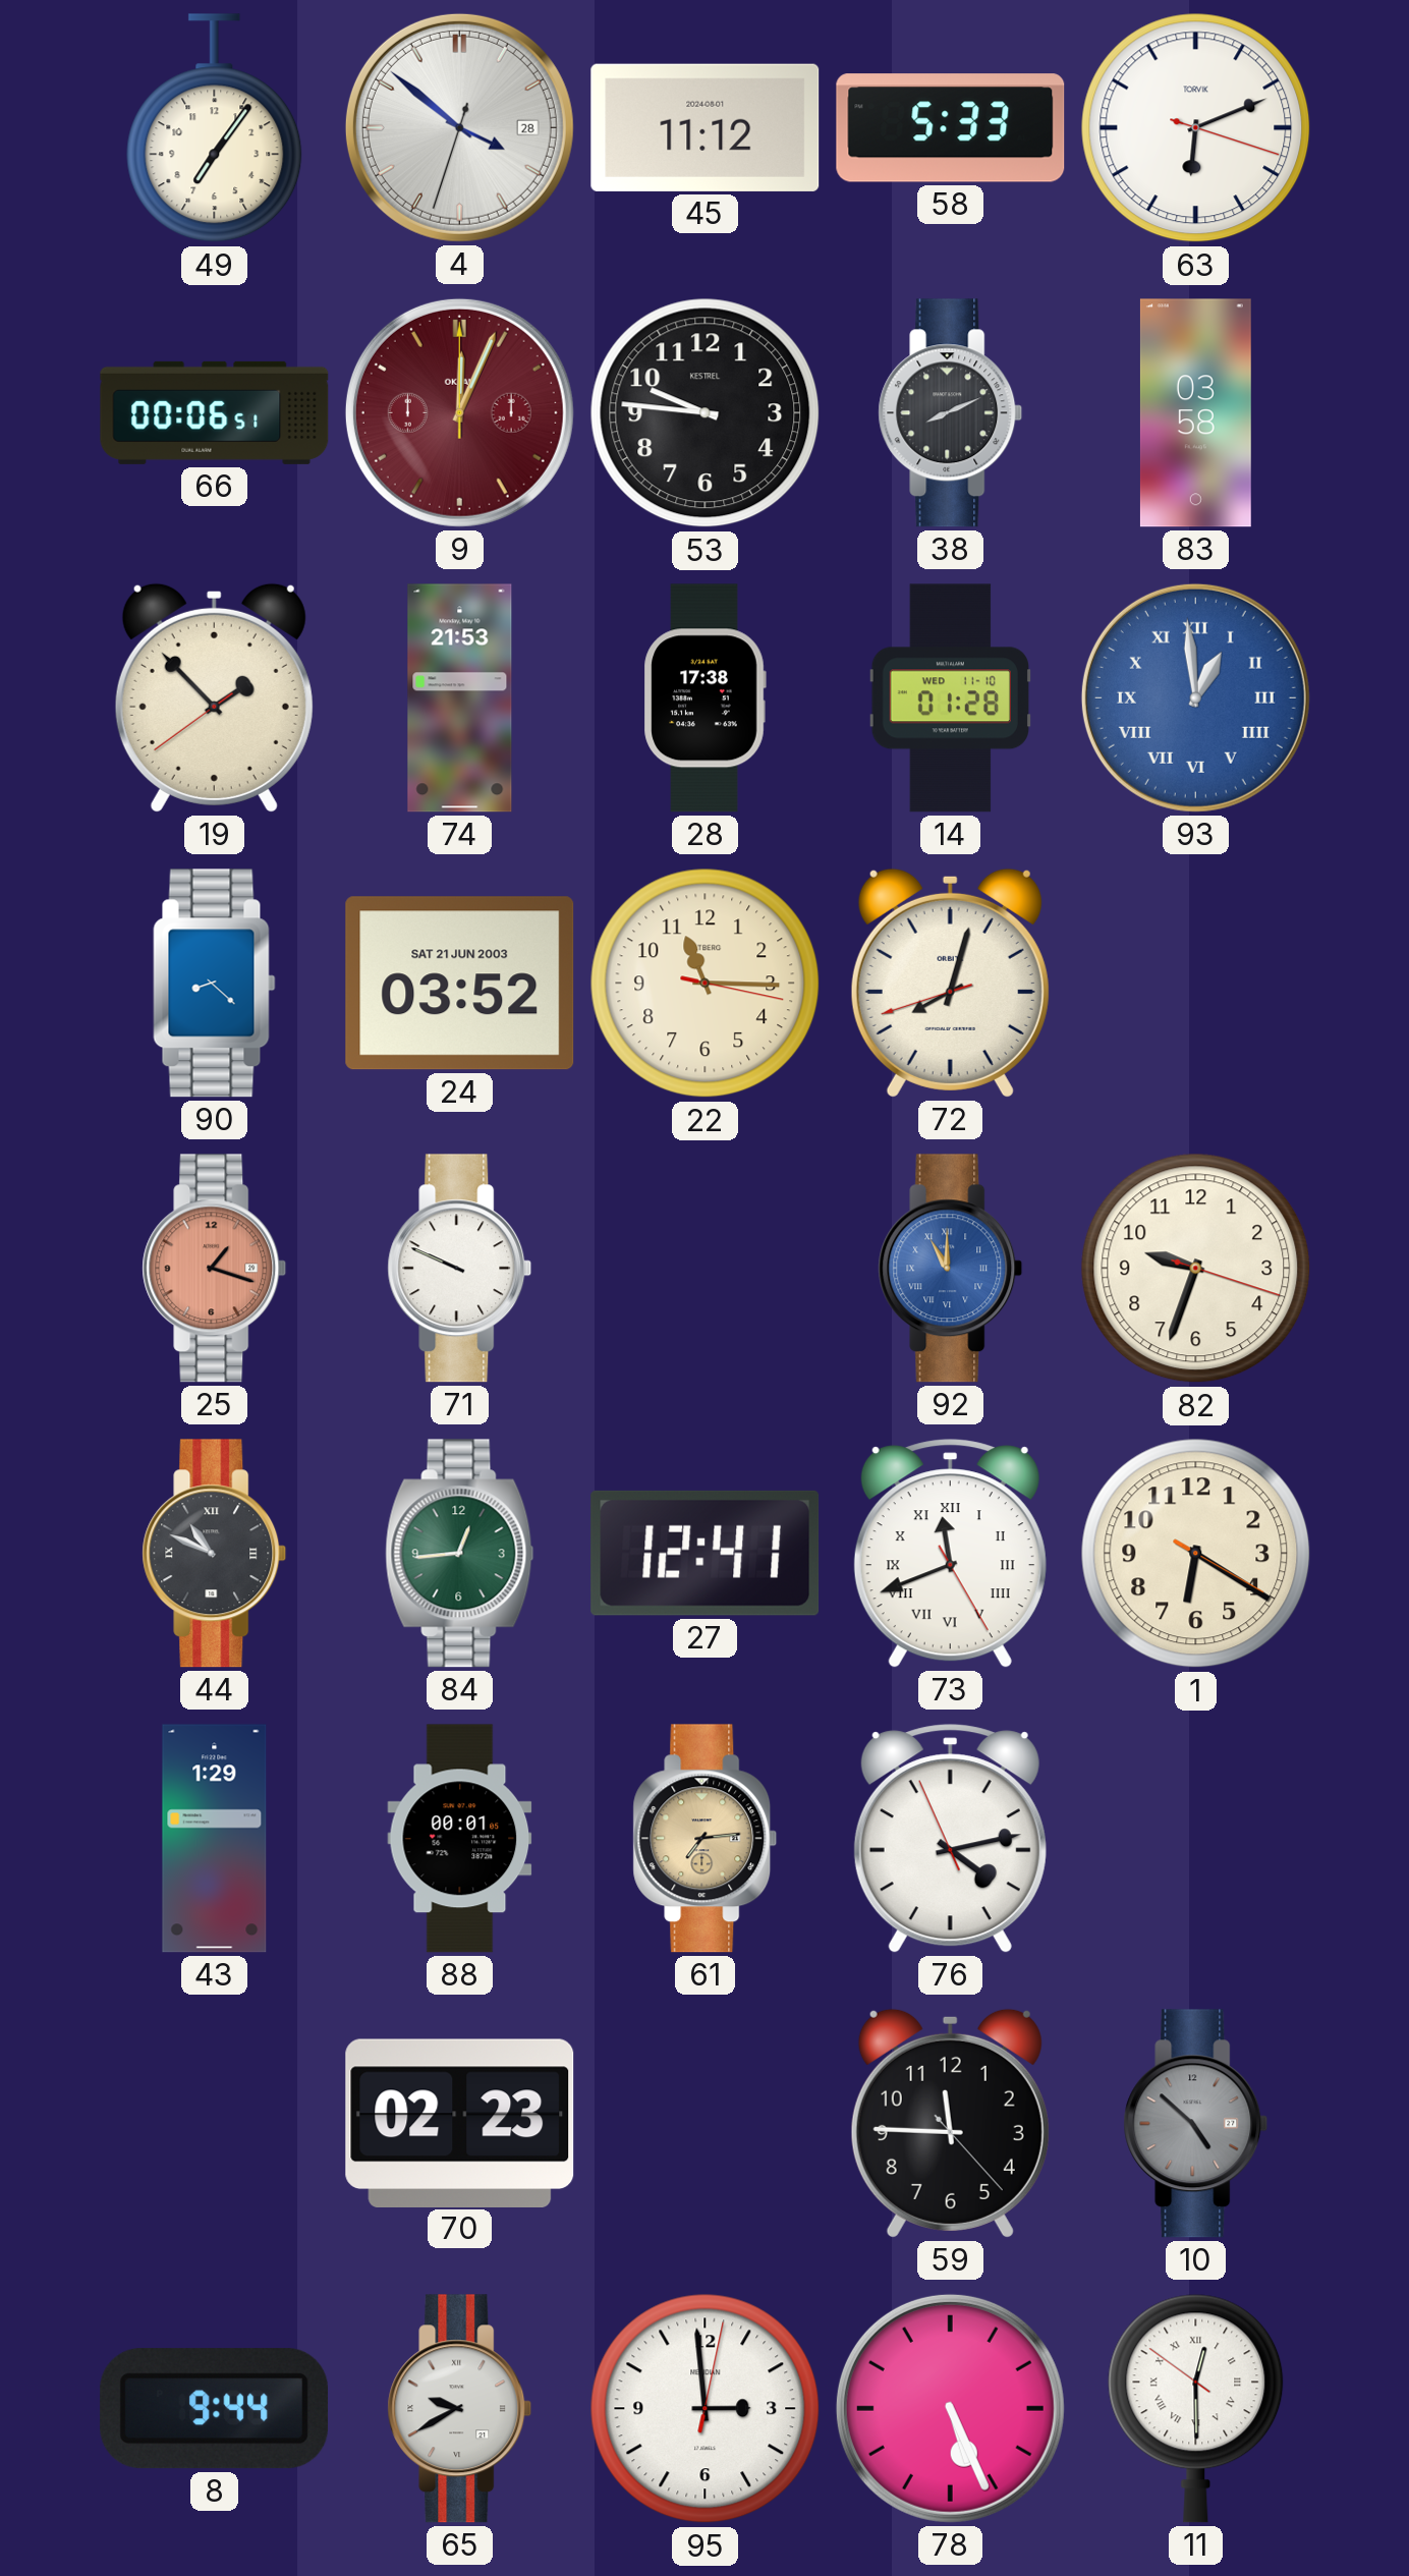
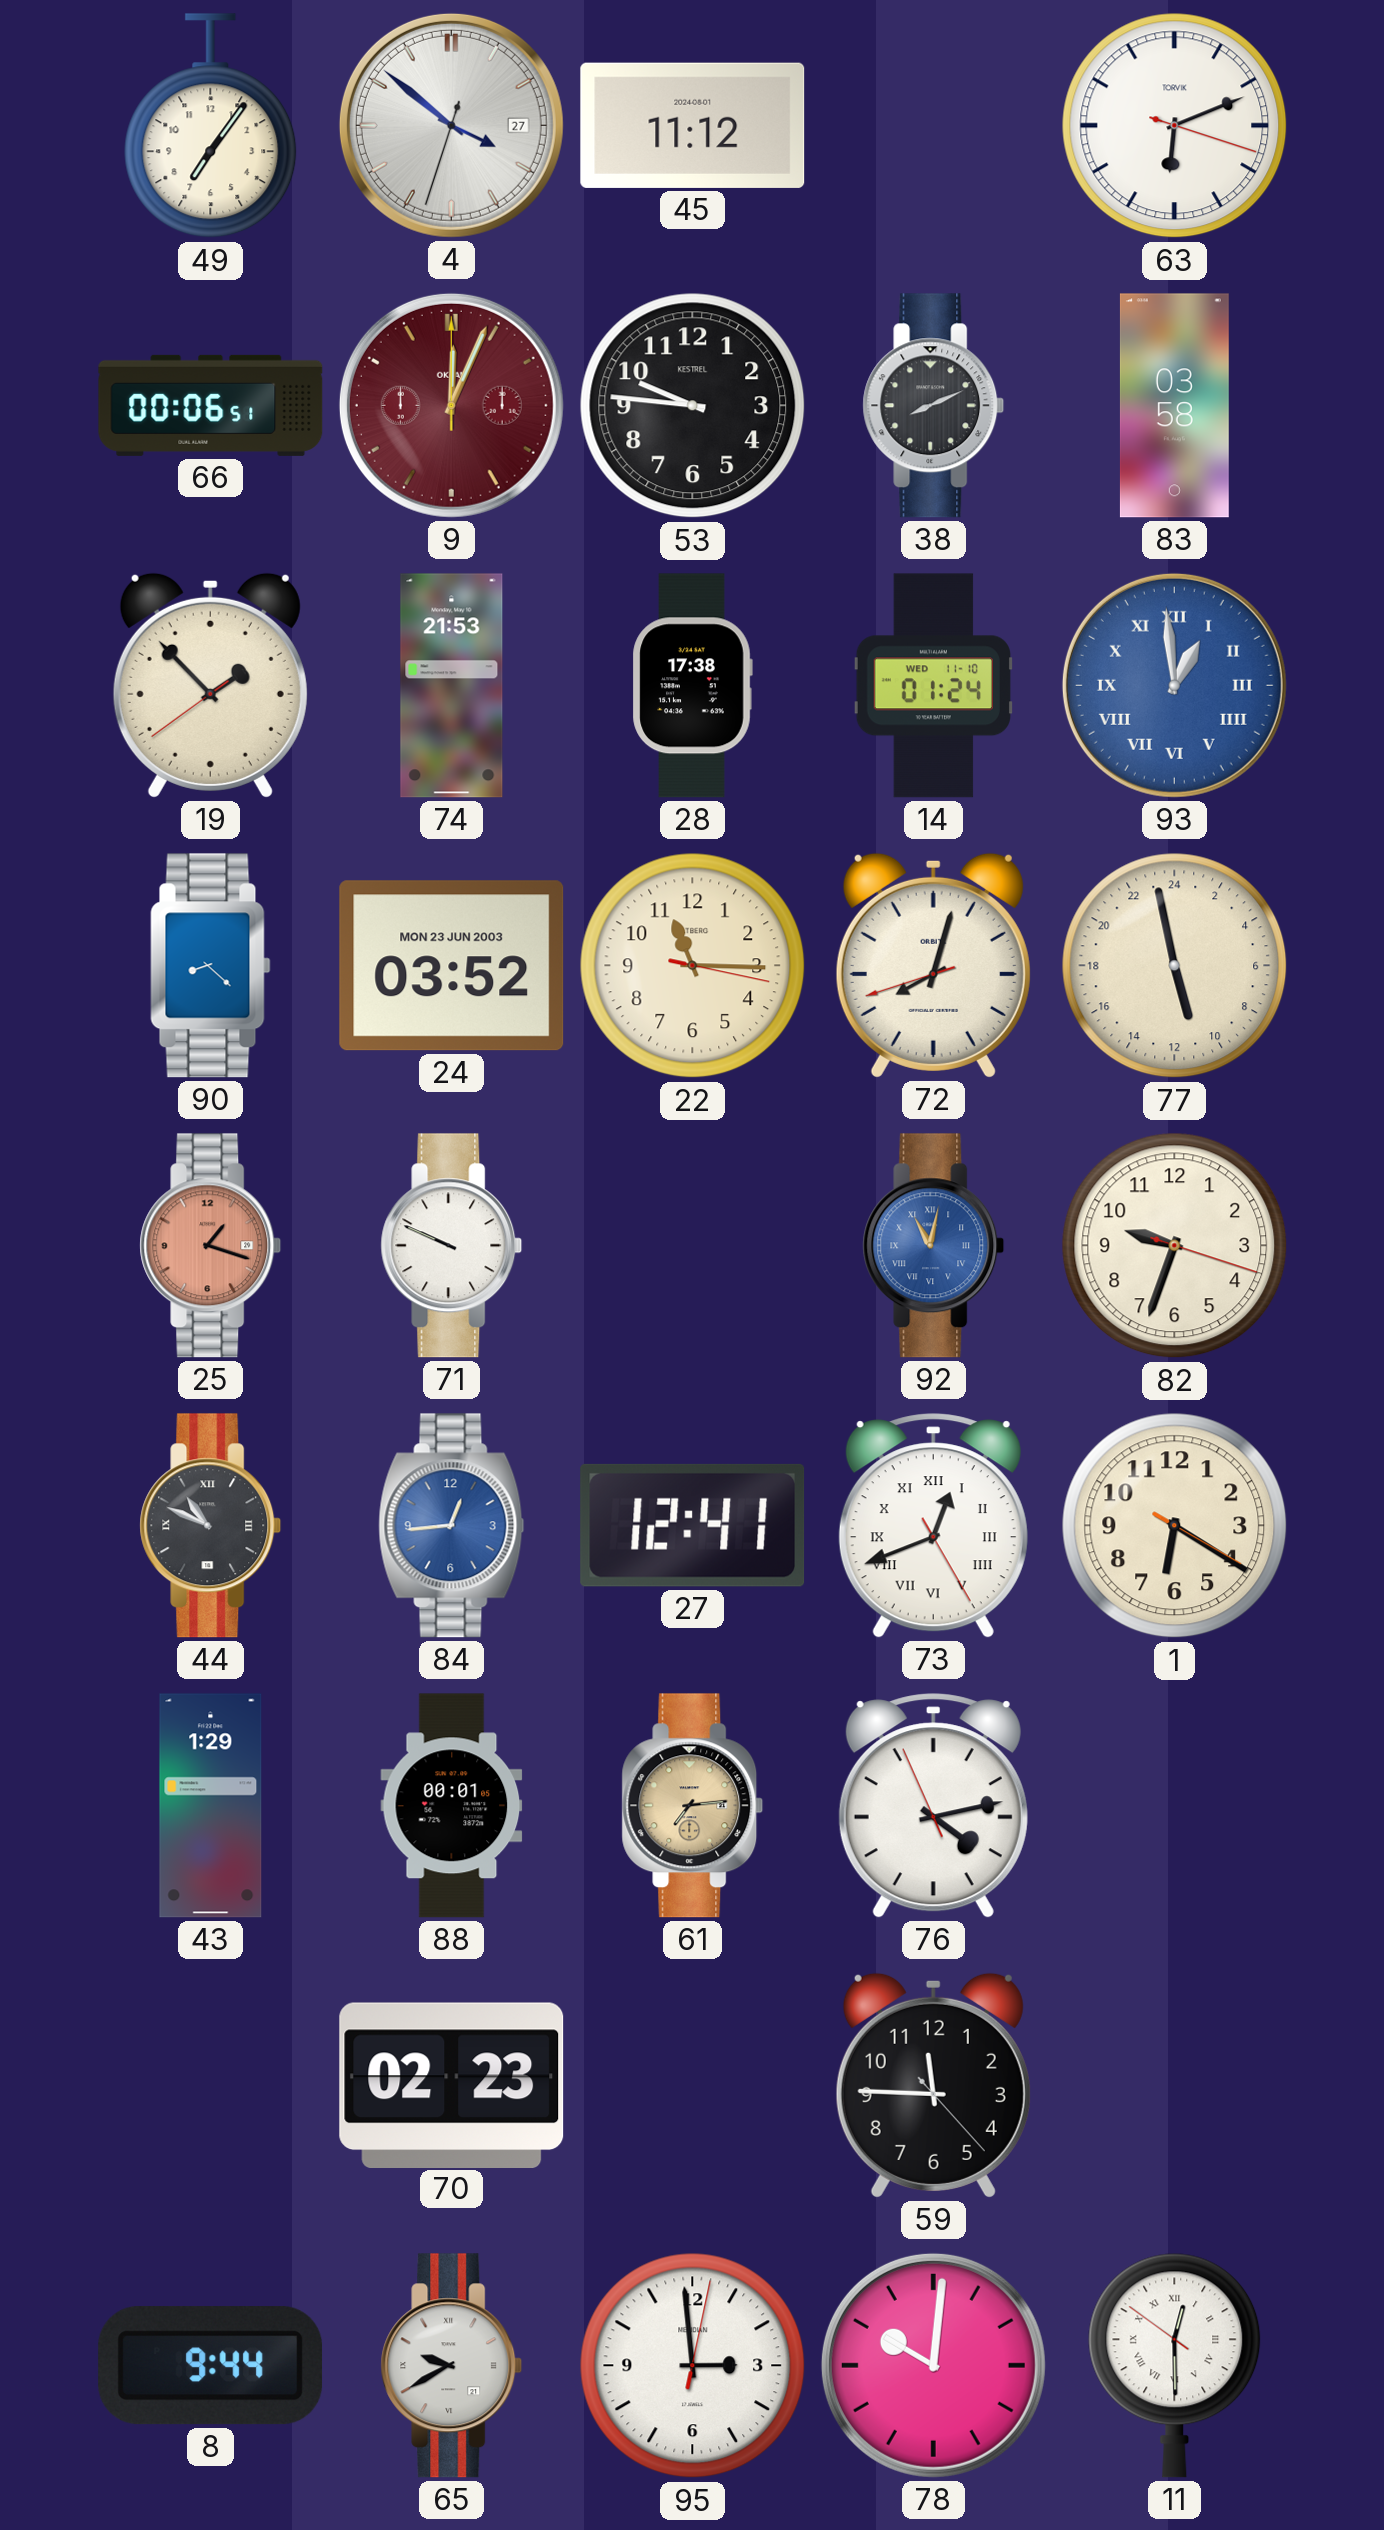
4 date: 28 -> 27 (451, 125)
58: 5:33 -> none (951, 128)
14: 01:28 -> 01:24 (933, 686)
24 date: SAT 21 JUN 2003 -> MON 23 JUN 2003 (452, 966)
77: none -> 10:58 (1175, 966)
92: 11:00 -> 11:02 (934, 1246)
84 dial: green -> blue (452, 1526)
73: 11:41 -> 12:41 (933, 1526)
10: 4:52 -> none (1196, 2124)
78: 5:26 -> 10:01 (933, 2365)
